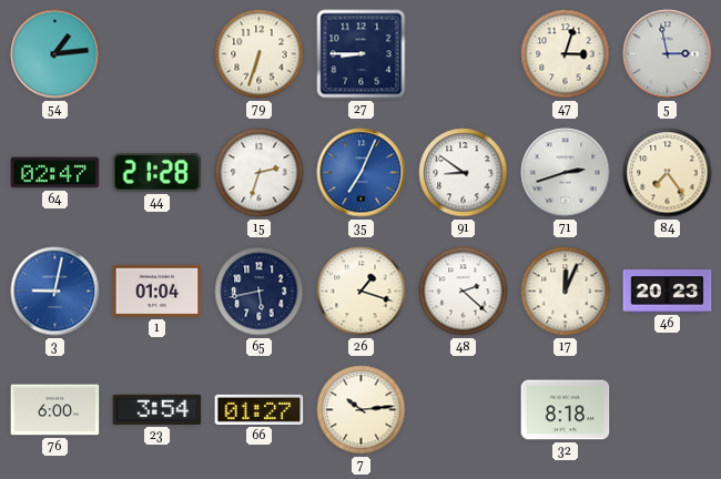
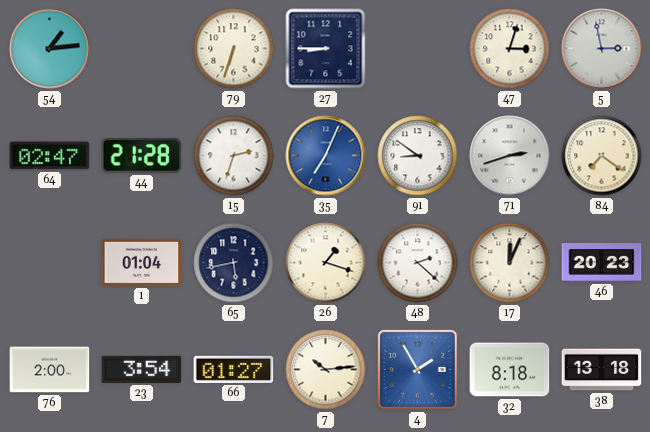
84: 7:24 -> 7:21 (602, 156)
3: 9:02 -> none (55, 292)
76: 6:00 -> 2:00 (50, 370)
4: none -> 1:55 (417, 369)
38: none -> 13:18 (602, 370)
